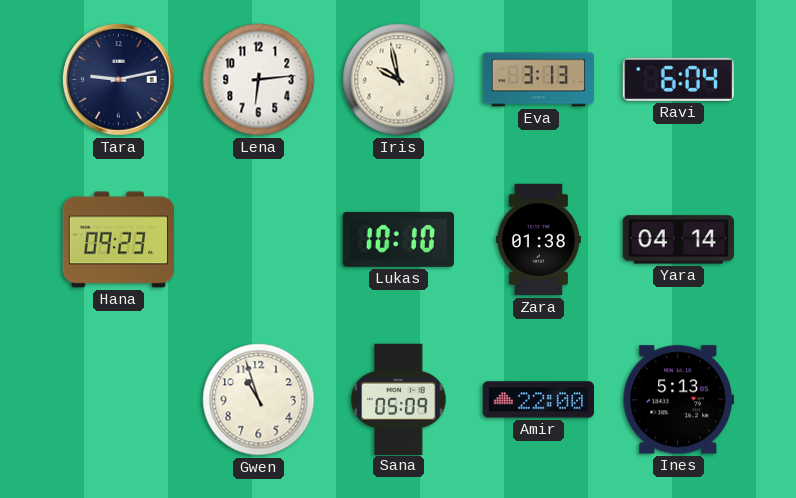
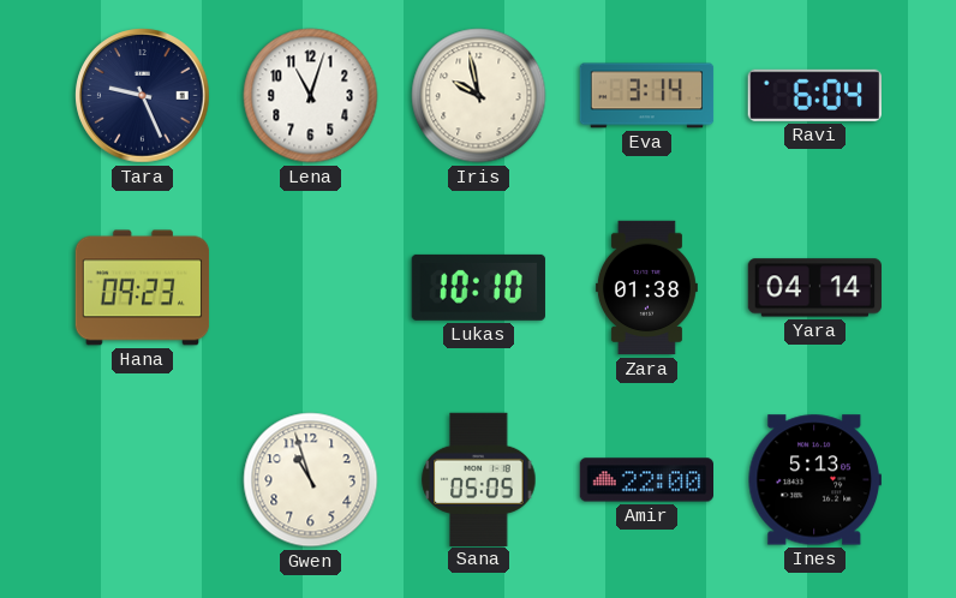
Tara: 9:13 -> 9:26 (143, 96)
Lena: 6:14 -> 11:03 (311, 96)
Eva: 3:13 -> 3:14 (647, 96)
Sana: 05:09 -> 05:05 (479, 479)
